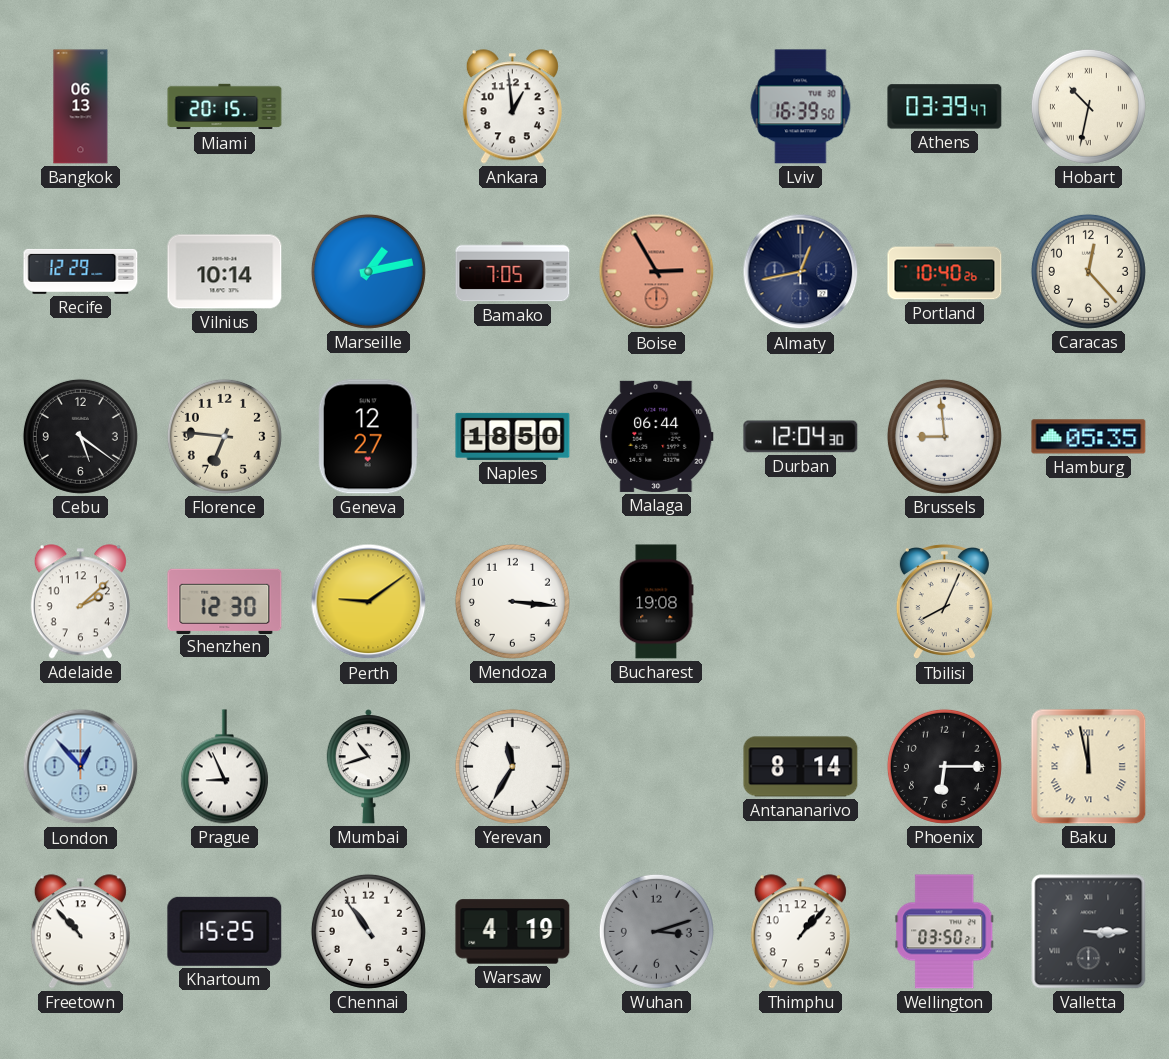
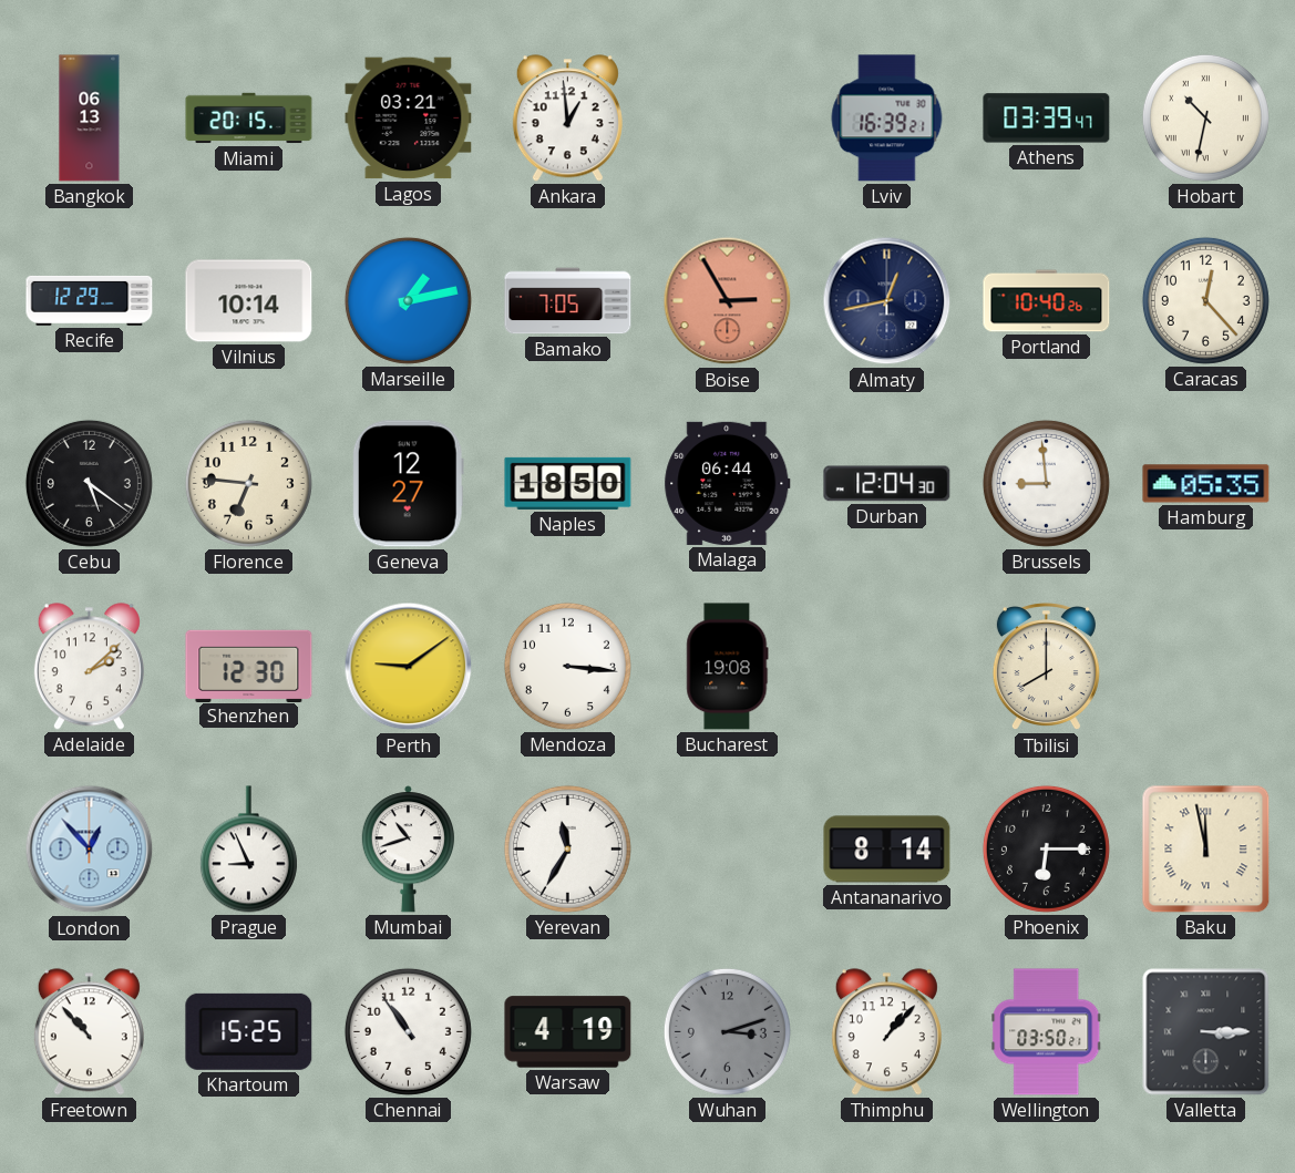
Lagos: none -> 03:21 (409, 119)
Lviv: 16:39:50 -> 16:39:21 (887, 119)
Tbilisi: 8:04 -> 8:00 (1046, 668)
